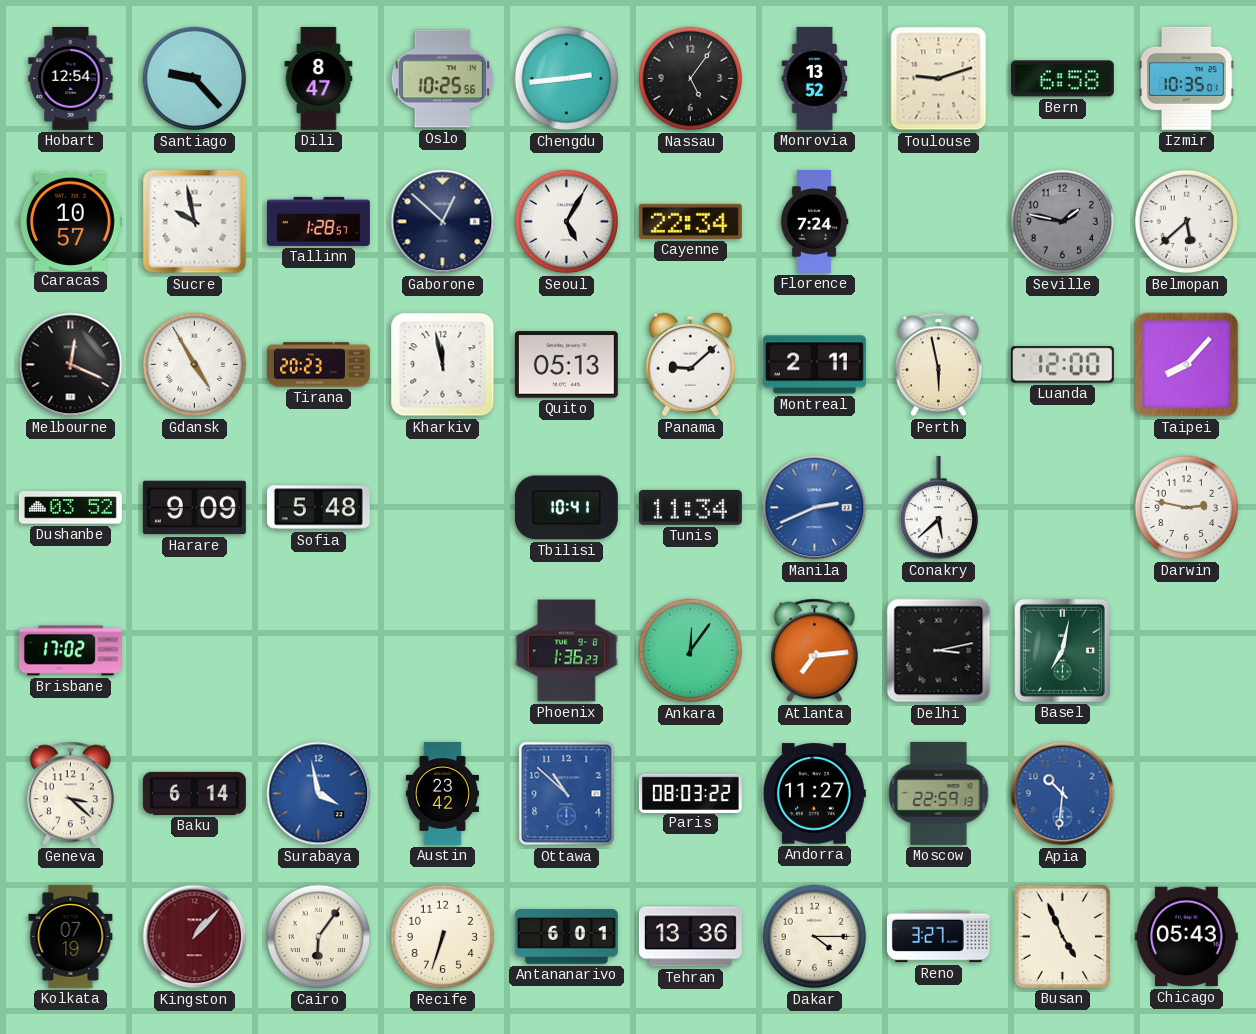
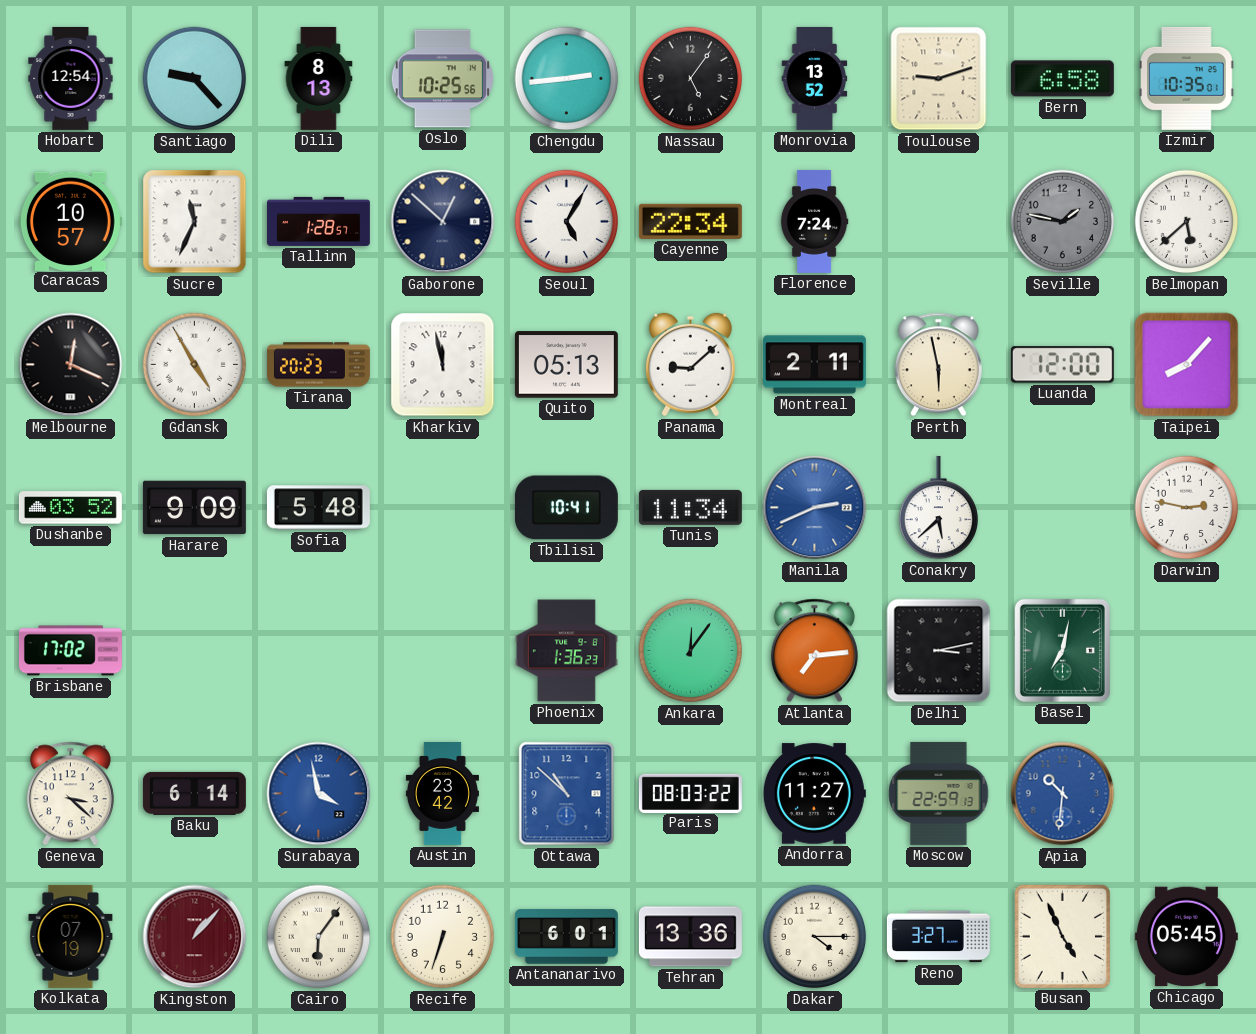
Dili: 8:47 -> 8:13 (319, 78)
Sucre: 9:58 -> 11:34 (195, 222)
Chicago: 05:43 -> 05:45 (1186, 937)
